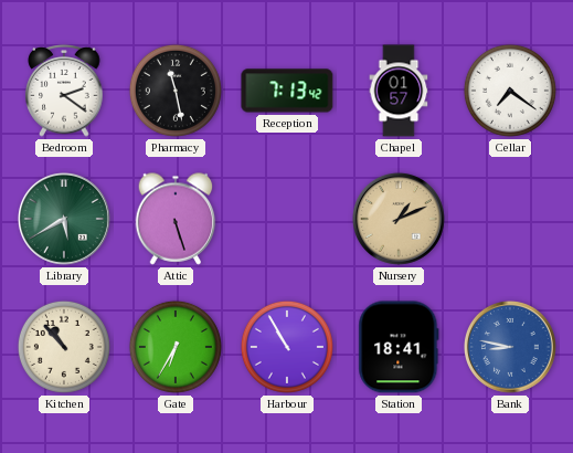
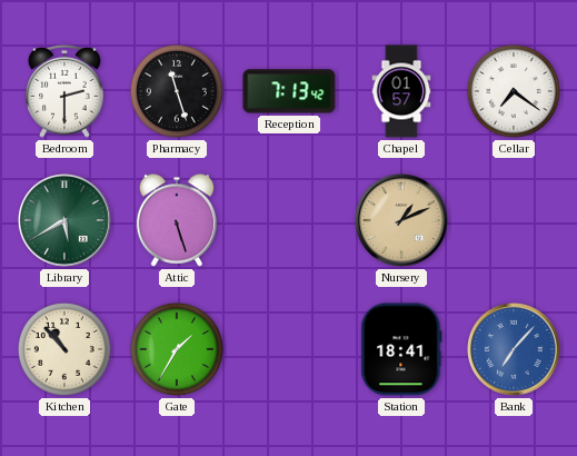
Bedroom: 2:21 -> 2:30 (64, 92)
Pharmacy: 11:28 -> 11:27 (177, 91)
Gate: 6:35 -> 1:35 (177, 349)
Harbour: 10:55 -> none (287, 347)
Bank: 8:47 -> 7:07 (514, 349)
